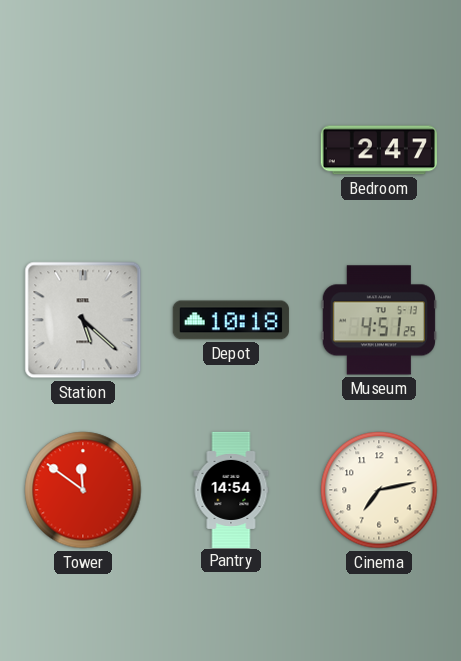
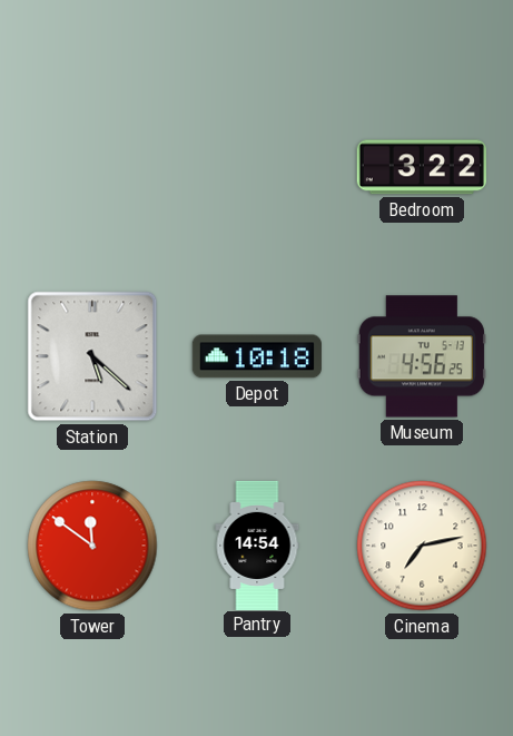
Bedroom: 2:47 -> 3:22 (422, 167)
Museum: 4:51 -> 4:56 (422, 356)
